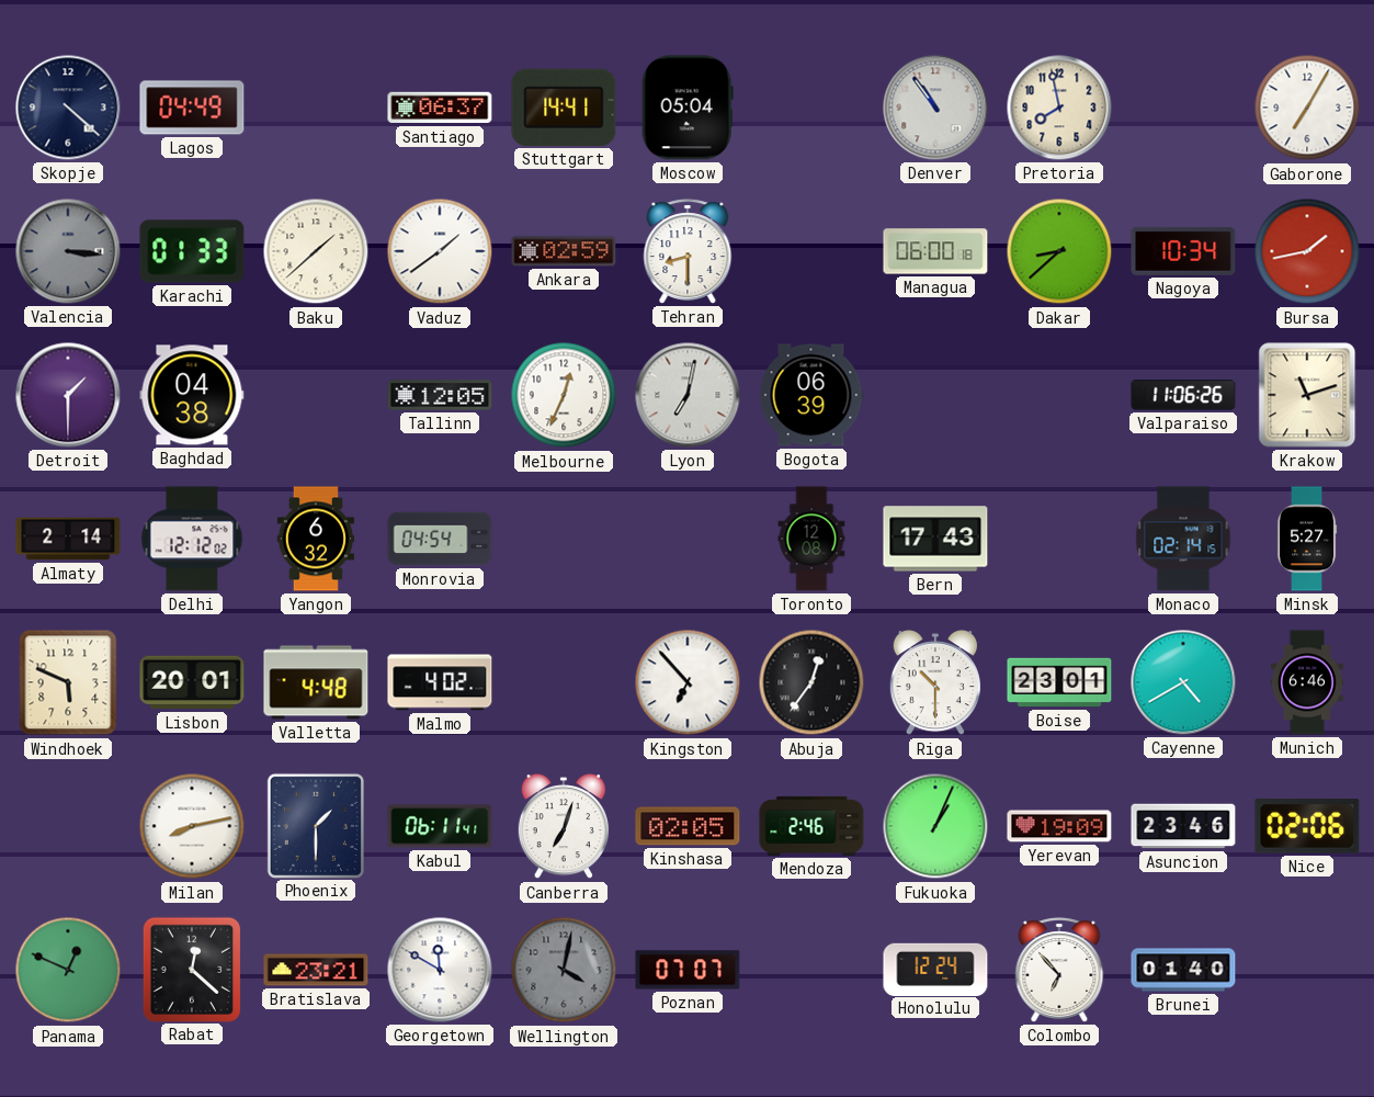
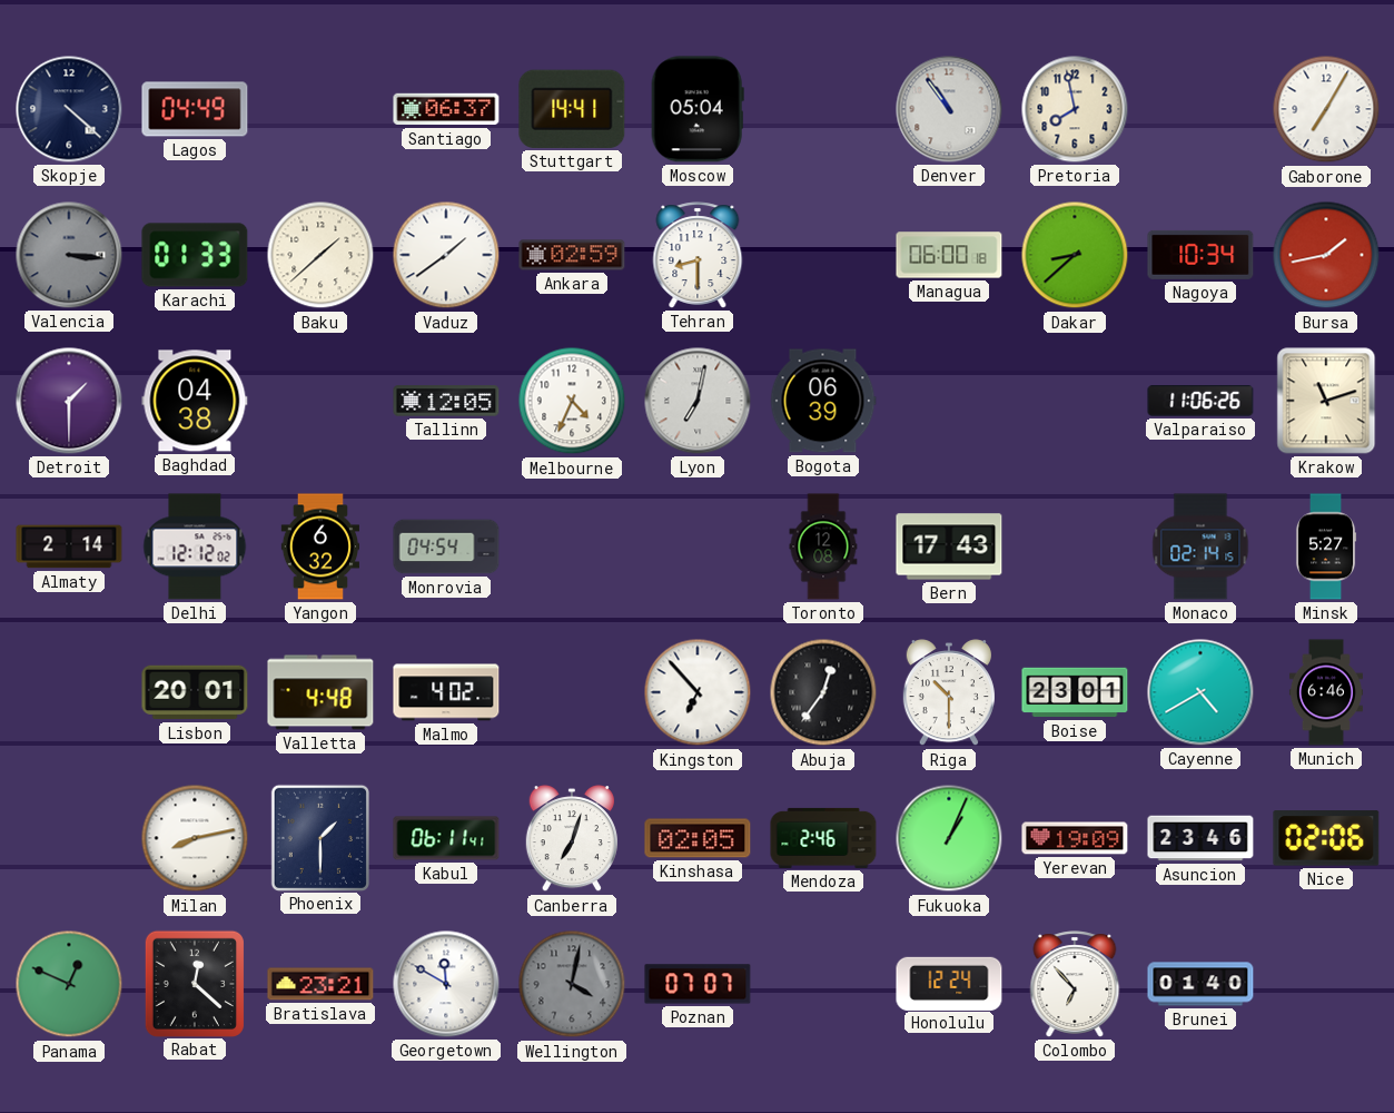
Melbourne: 12:34 -> 4:34 (572, 401)
Windhoek: 5:49 -> none (68, 682)
